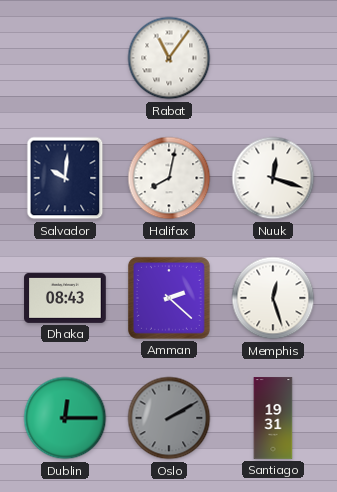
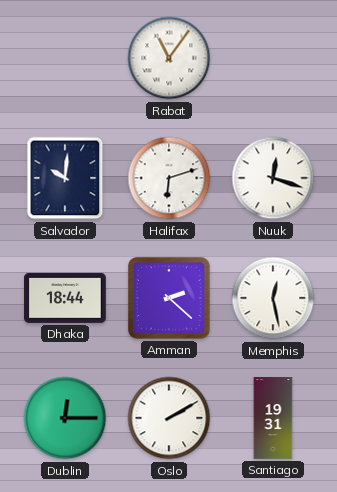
Halifax: 8:02 -> 6:12 (169, 178)
Dhaka: 08:43 -> 18:44 (65, 298)
Memphis: 12:27 -> 12:28 (273, 298)
Oslo dial: grey -> white (169, 418)
